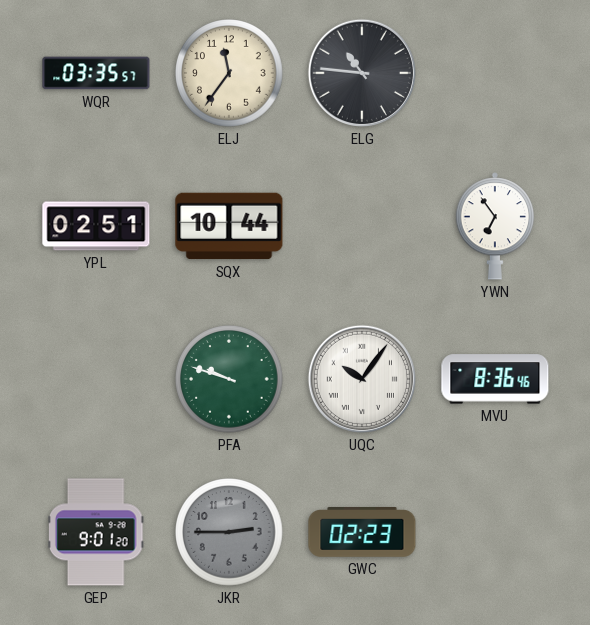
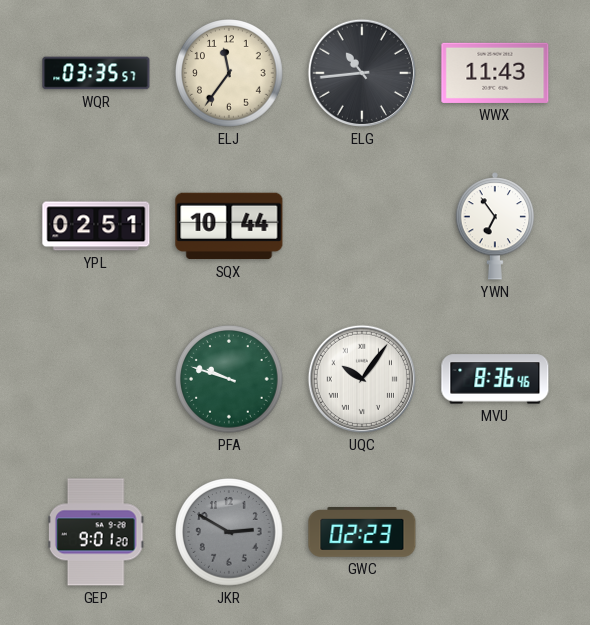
ELG: 10:46 -> 10:44 (362, 73)
WWX: none -> 11:43 (495, 73)
JKR: 2:45 -> 2:50 (230, 533)
